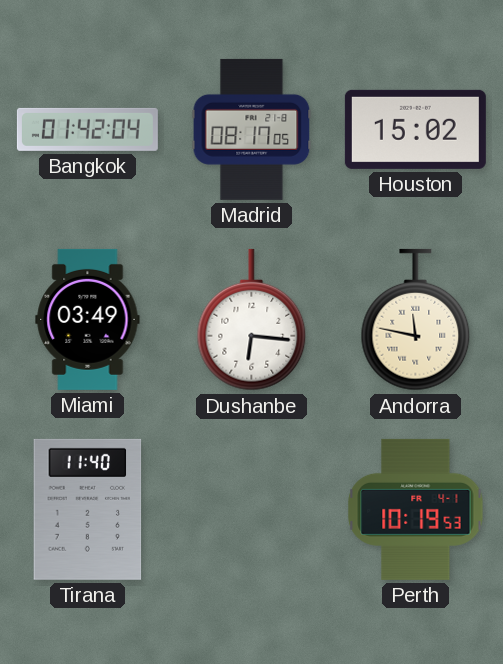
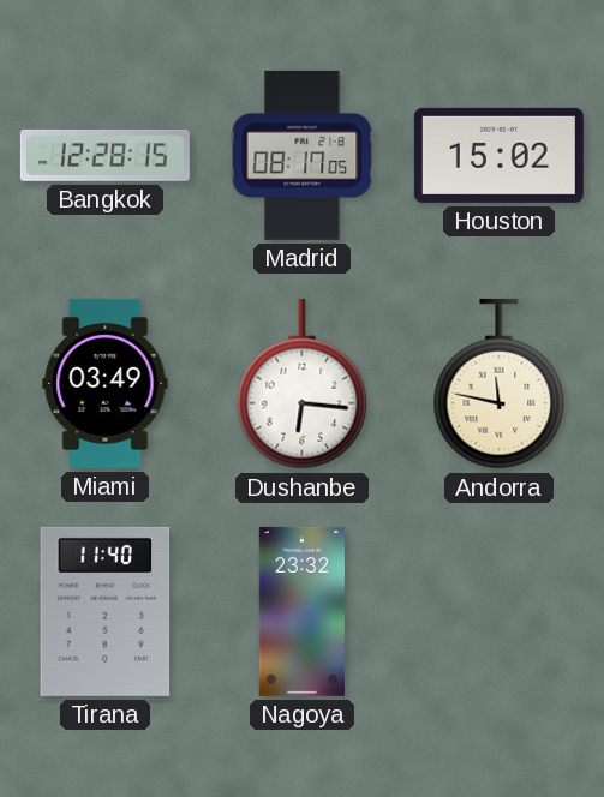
Bangkok: 01:42 -> 12:28 (104, 155)
Nagoya: none -> 23:32 (301, 611)
Perth: 10:19 -> none (416, 509)
